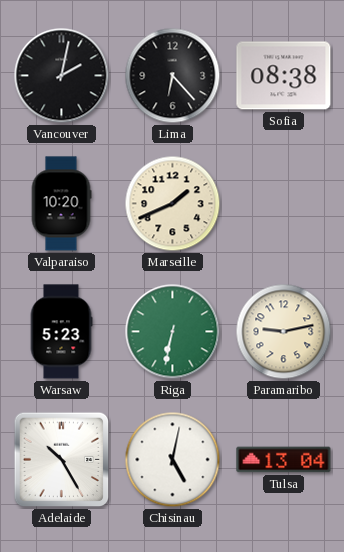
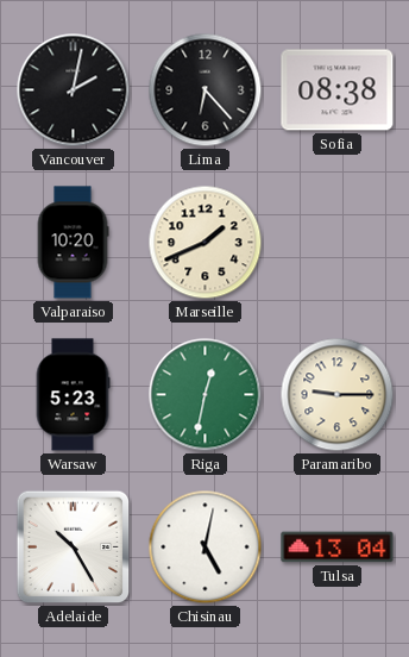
Riga: 6:32 -> 12:32 (206, 395)
Paramaribo: 9:13 -> 9:15 (338, 395)
